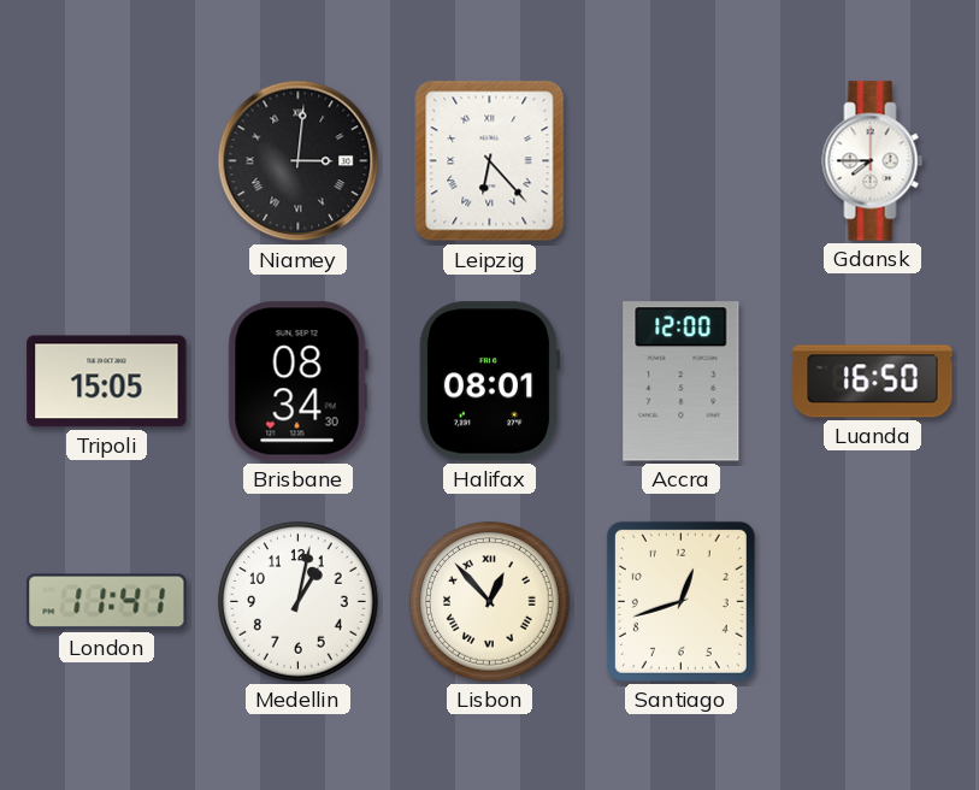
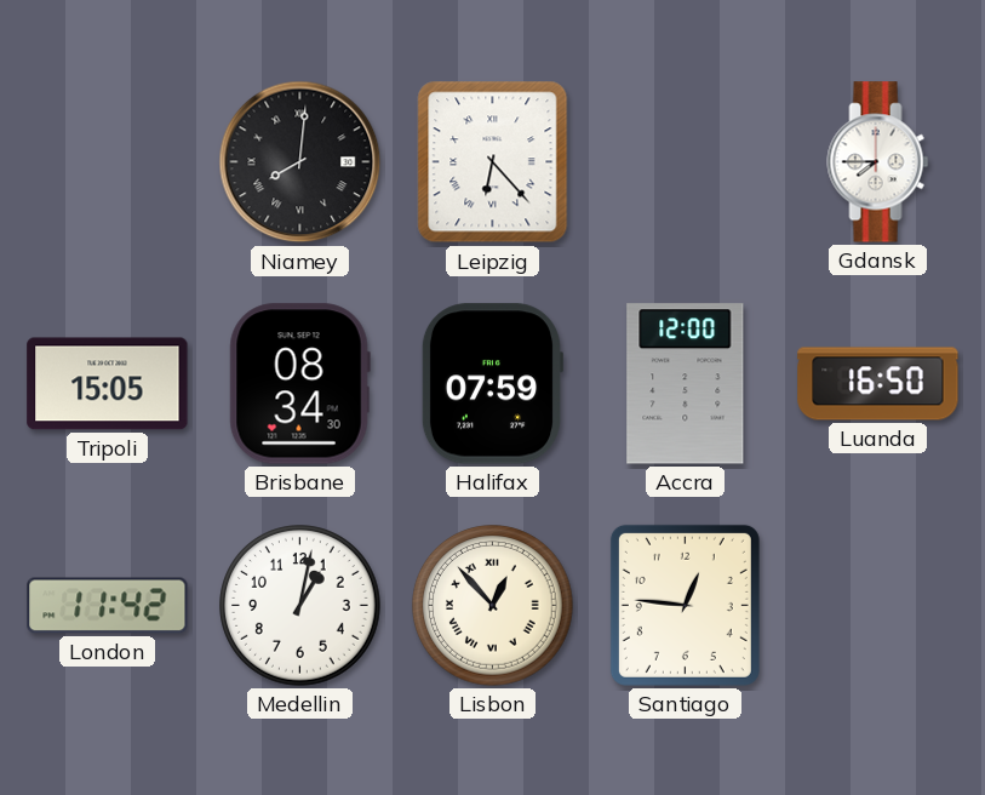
Niamey: 3:01 -> 8:01 (300, 162)
Halifax: 08:01 -> 07:59 (491, 384)
London: 11:41 -> 11:42 (108, 606)
Santiago: 12:42 -> 12:46 (685, 605)
